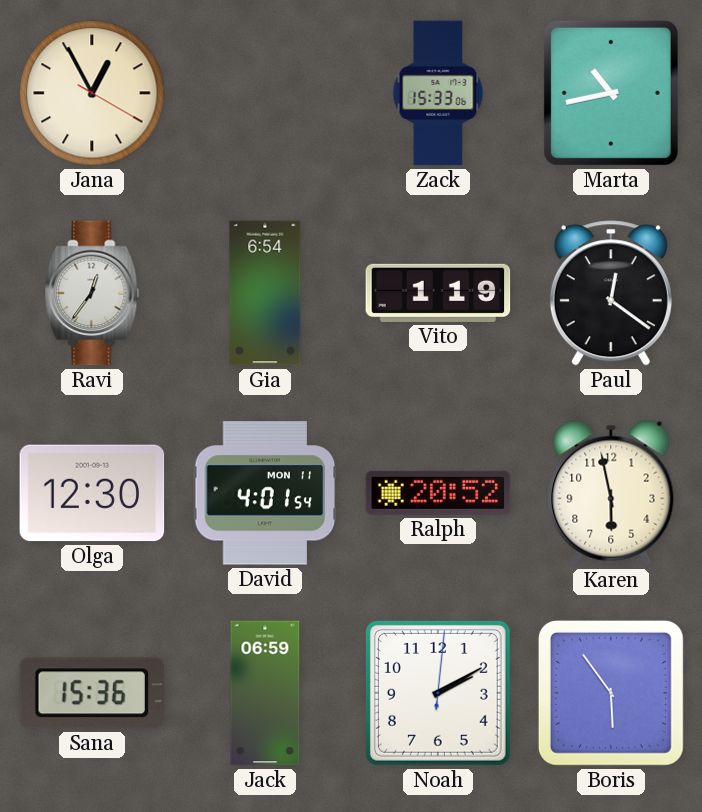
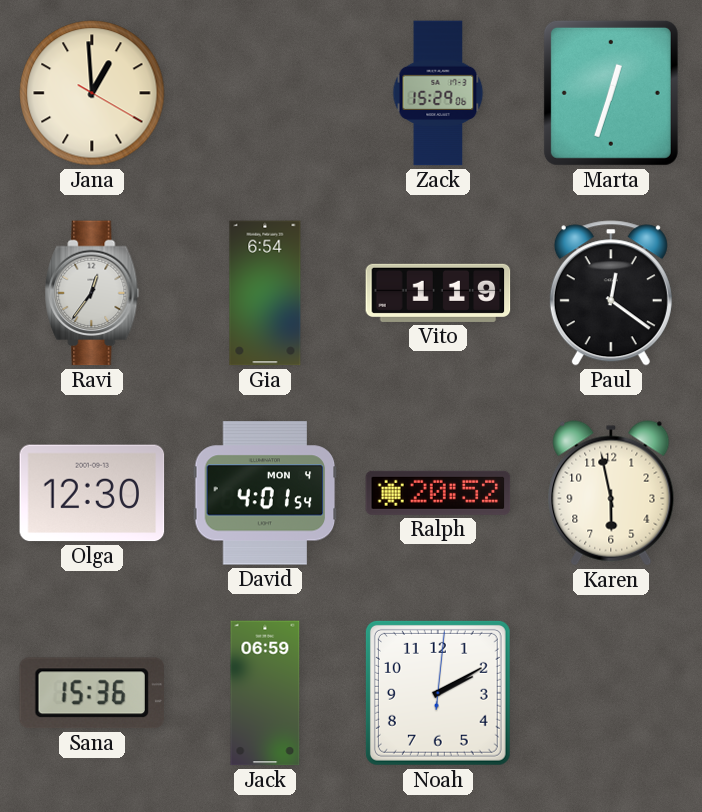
Jana: 12:55 -> 12:59 (92, 93)
Zack: 15:33 -> 15:29 (438, 93)
Marta: 10:43 -> 12:33 (611, 93)
David date: MON 11 -> MON 4 (265, 493)
Boris: 5:54 -> none (611, 693)
